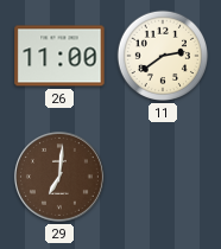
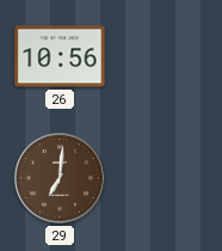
26: 11:00 -> 10:56 (60, 56)
11: 2:39 -> none (163, 56)
